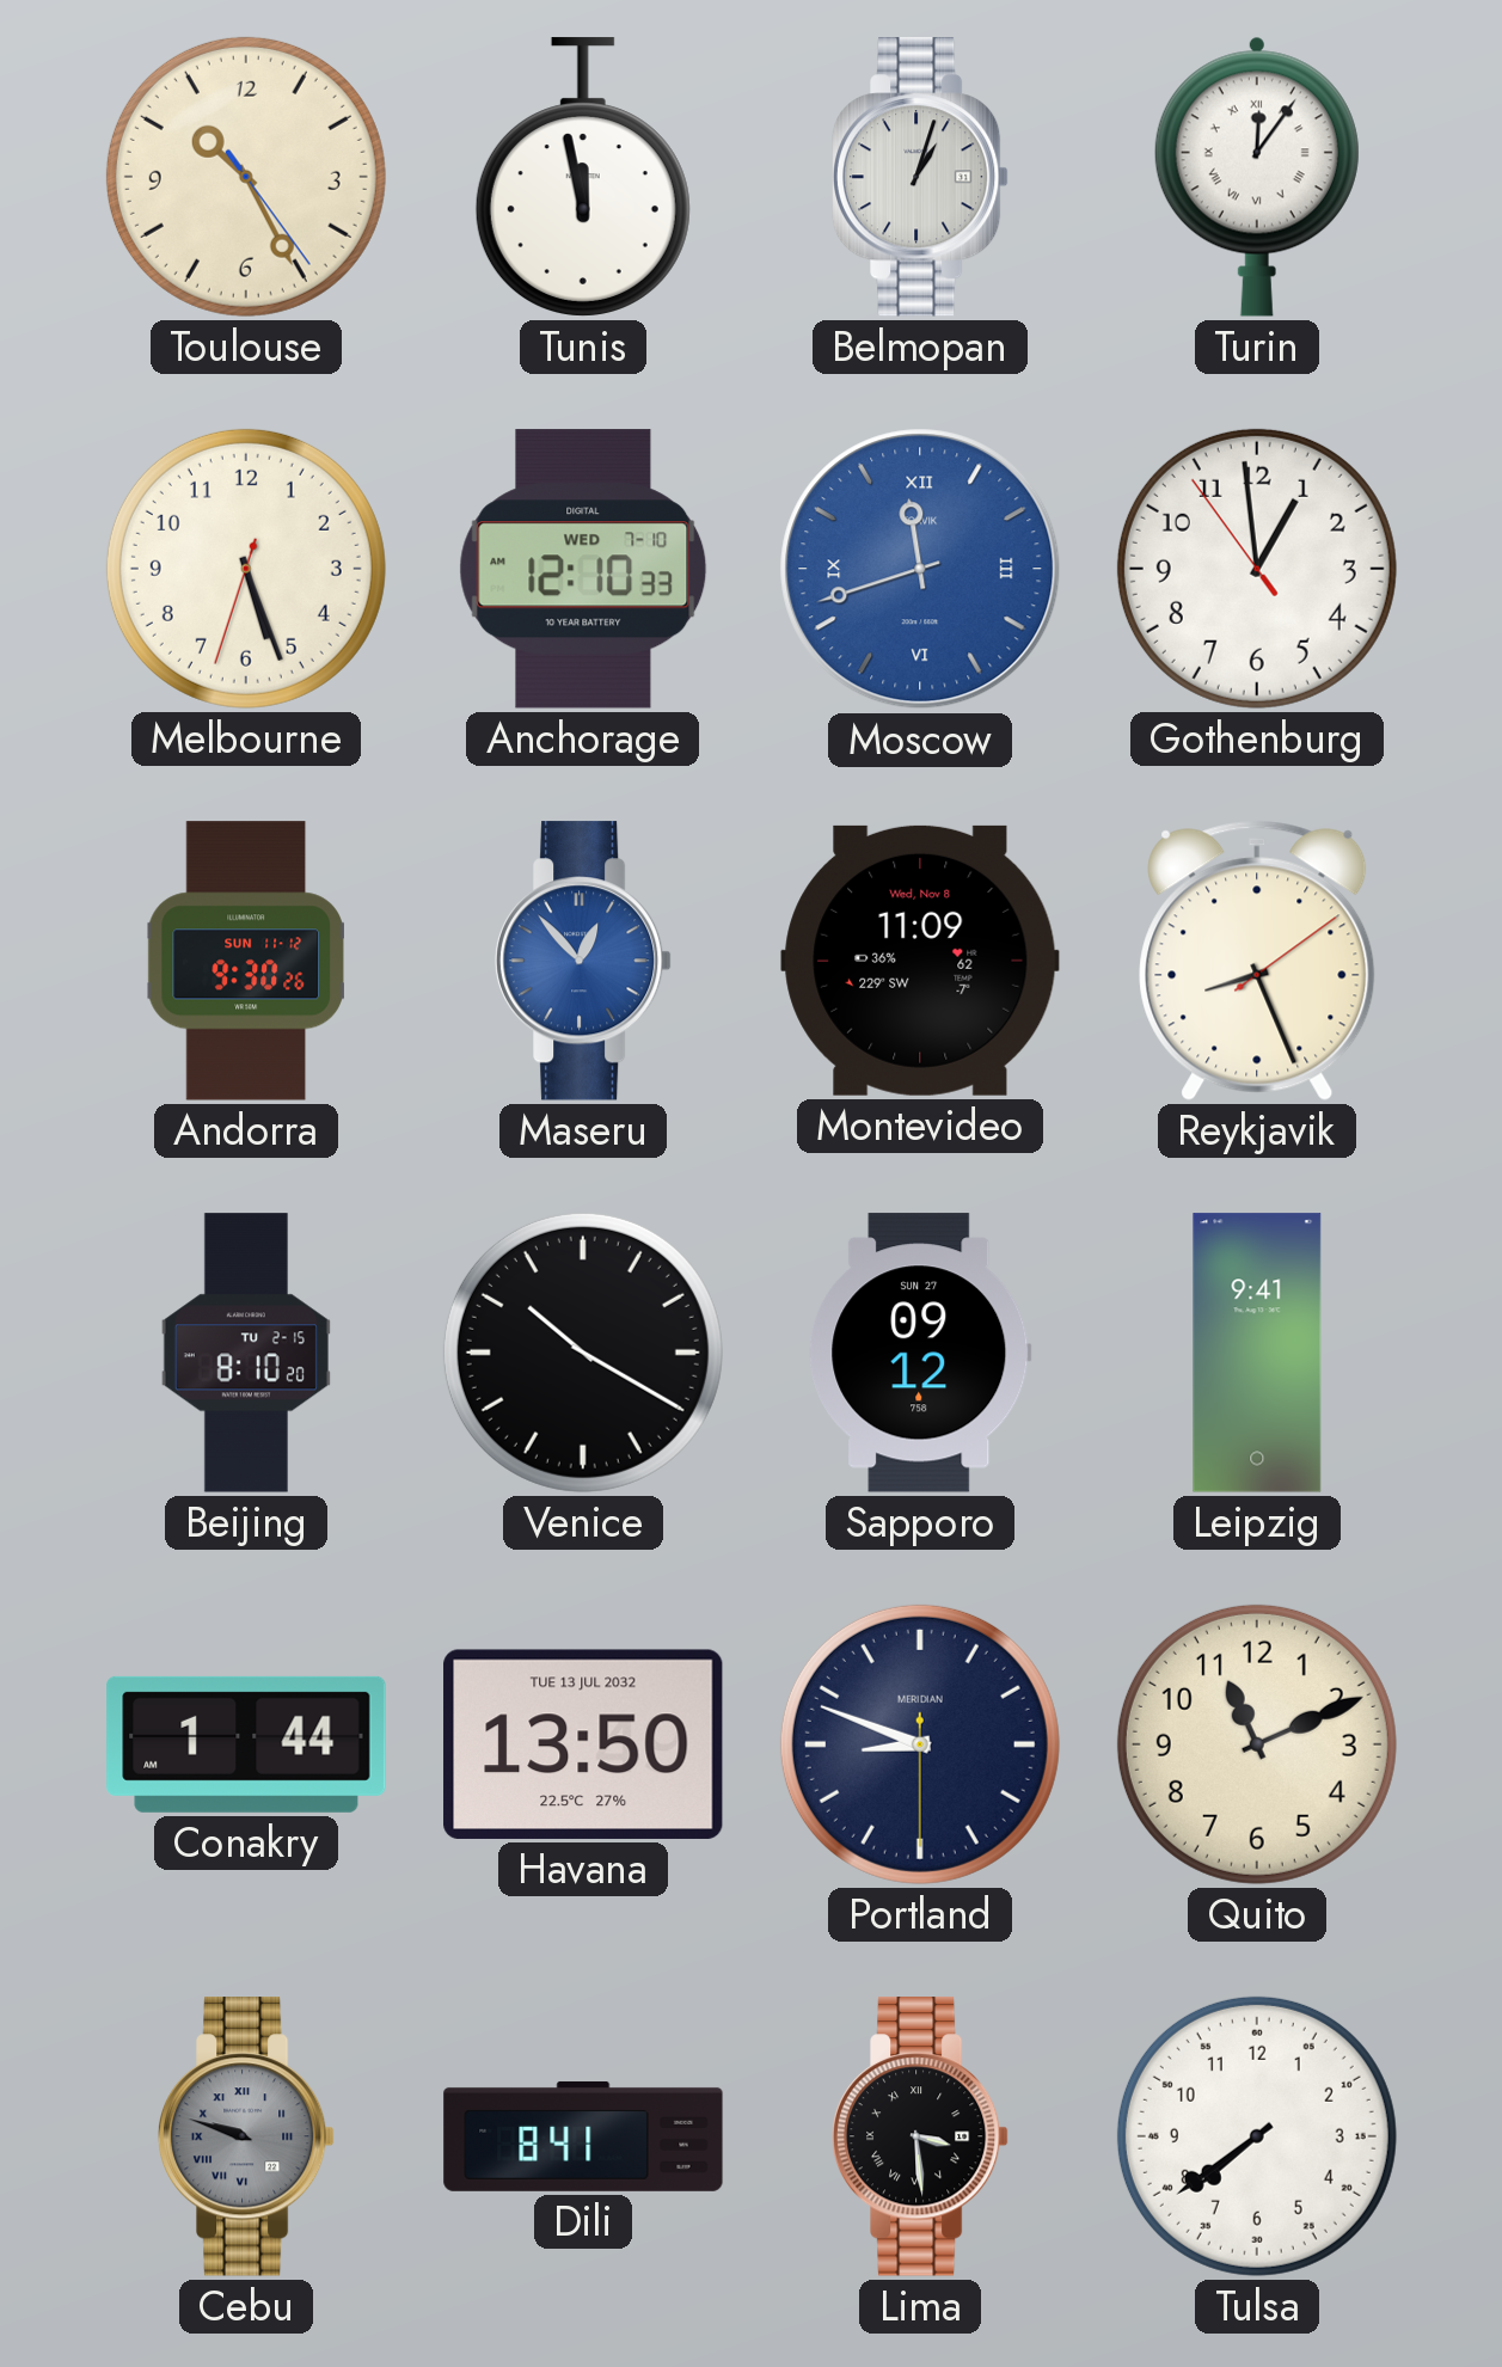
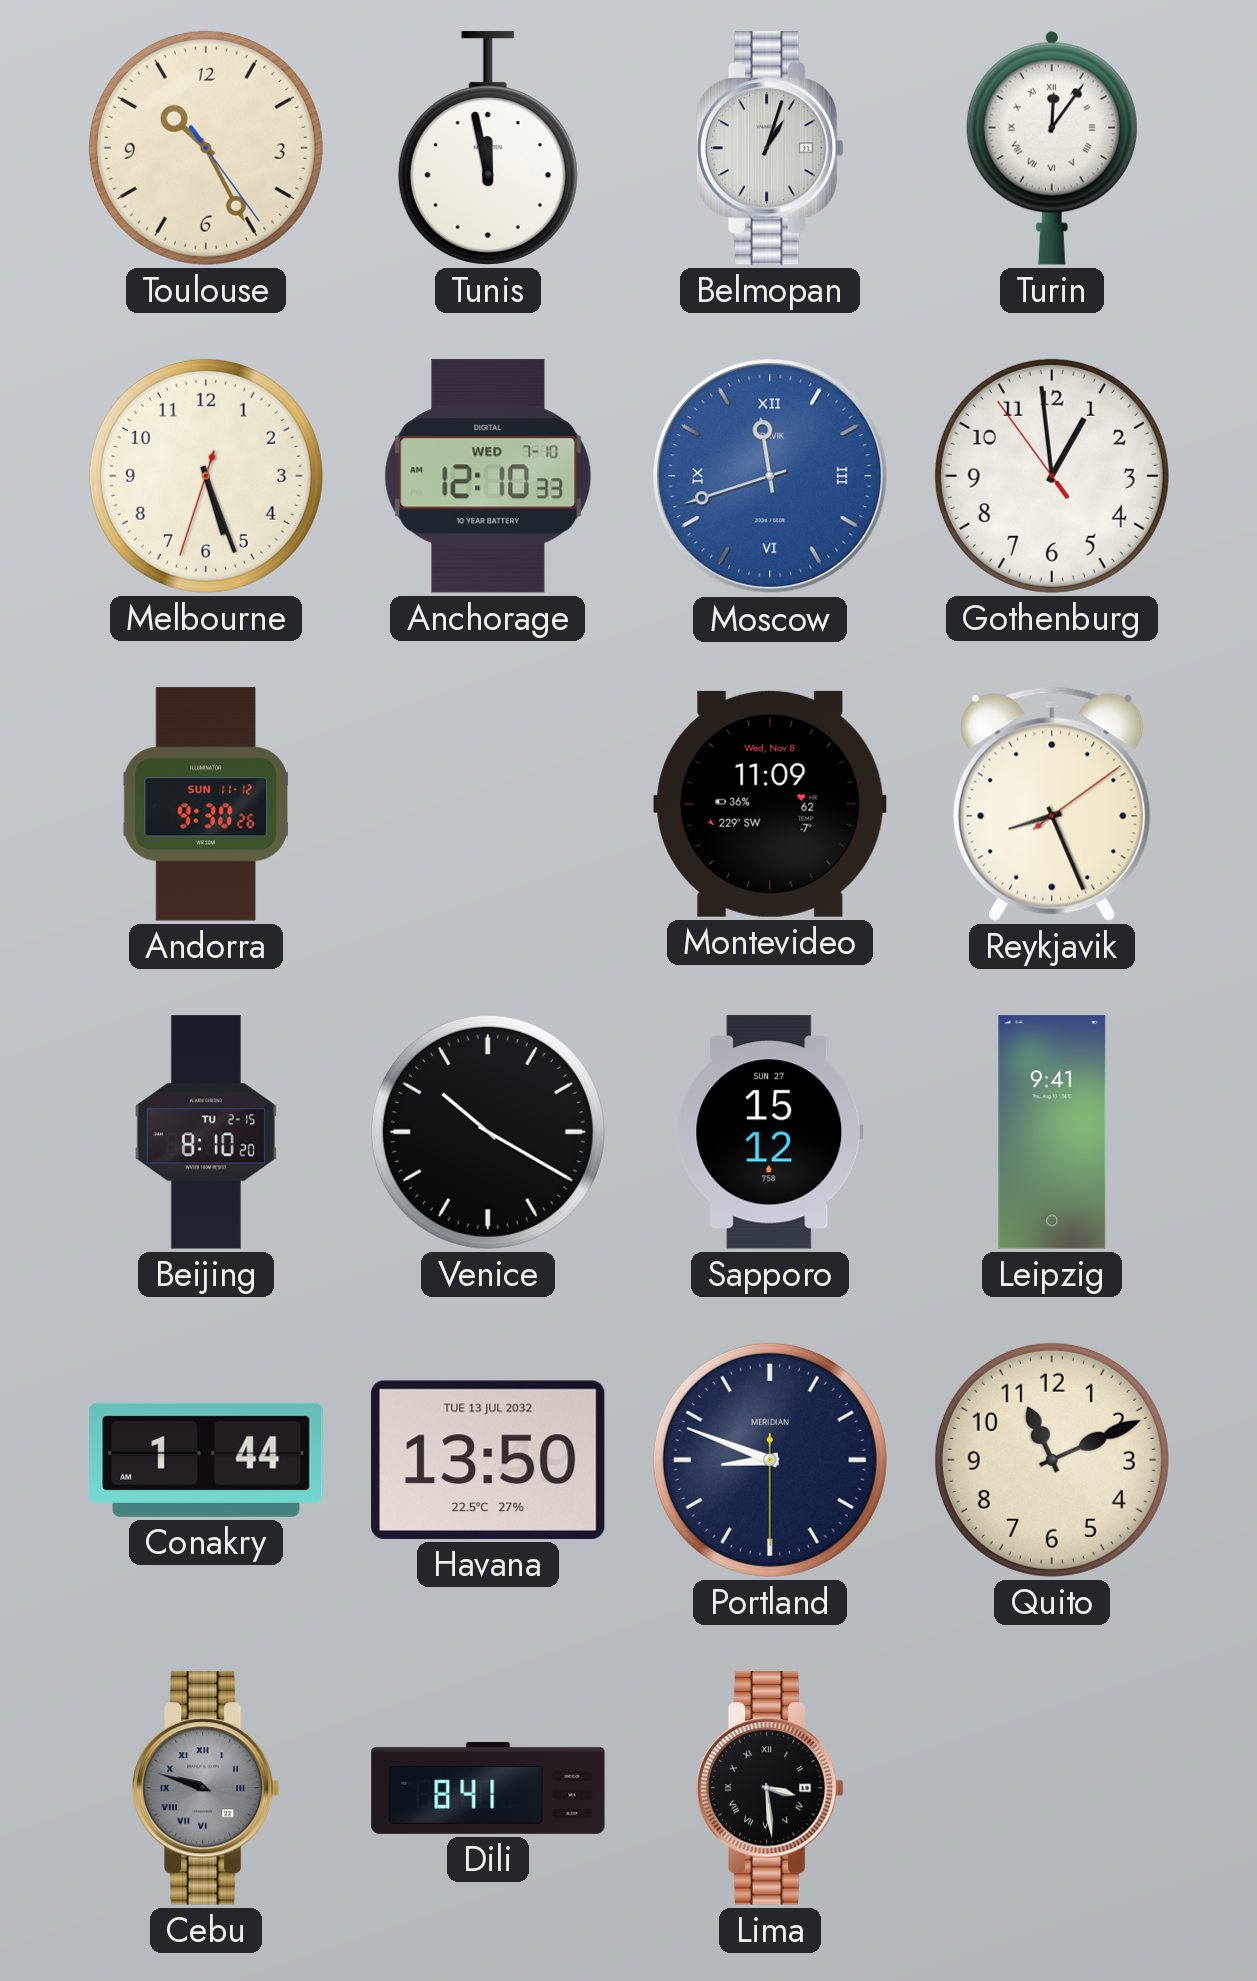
Maseru: 12:53 -> none (583, 961)
Sapporo: 09:12 -> 15:12 (770, 1132)
Tulsa: 7:39 -> none (1257, 2136)
